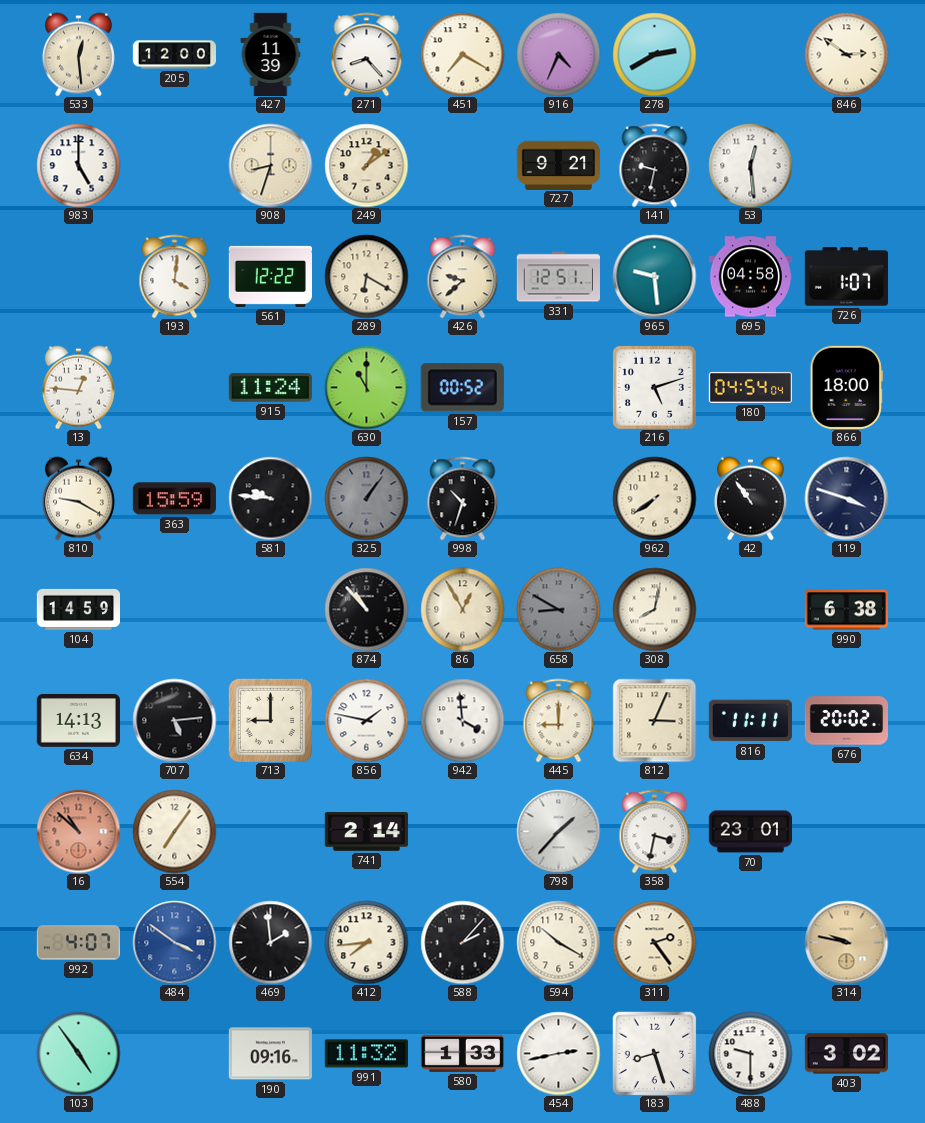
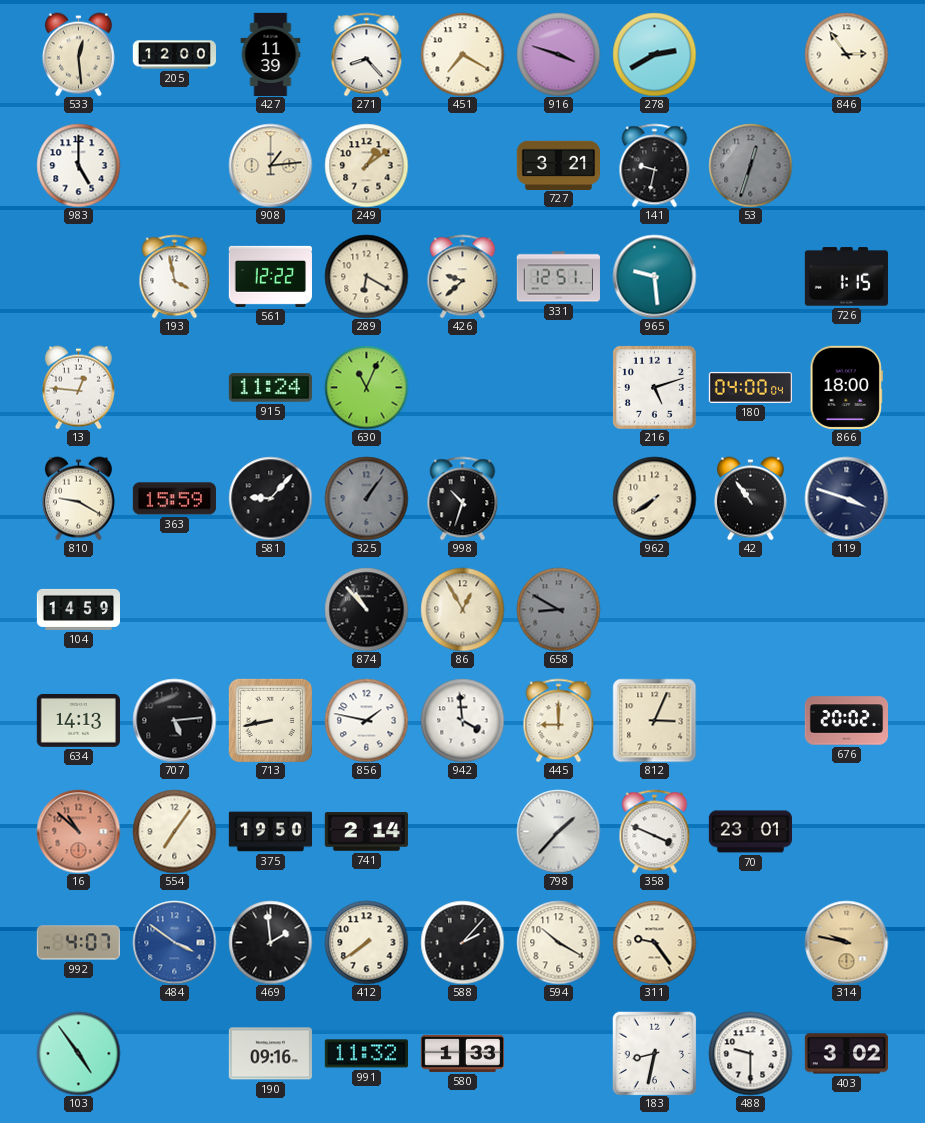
916: 4:34 -> 3:48 (558, 54)
846: 2:51 -> 2:54 (846, 54)
908: 8:33 -> 1:14 (270, 165)
727: 9:21 -> 3:21 (558, 165)
53: 12:29 -> 12:33 (750, 165)
53 dial: white -> grey (750, 165)
193: 4:01 -> 3:58 (175, 276)
695: 04:58 -> none (750, 277)
726: 1:07 -> 1:15 (846, 277)
630: 11:00 -> 11:04 (366, 387)
157: 00:52 -> none (462, 388)
180: 04:54 -> 04:00 (750, 387)
581: 9:46 -> 9:07 (270, 498)
308: 8:02 -> none (654, 609)
990: 6:38 -> none (846, 610)
713: 9:00 -> 8:43 (270, 720)
816: 11:11 -> none (750, 721)
375: none -> 19:50 (270, 832)
358: 3:32 -> 3:49 (655, 831)
412: 7:44 -> 7:39 (366, 942)
311: 2:24 -> 9:24 (654, 942)
454: 2:43 -> none (558, 1053)
183: 8:27 -> 8:32 (654, 1053)
